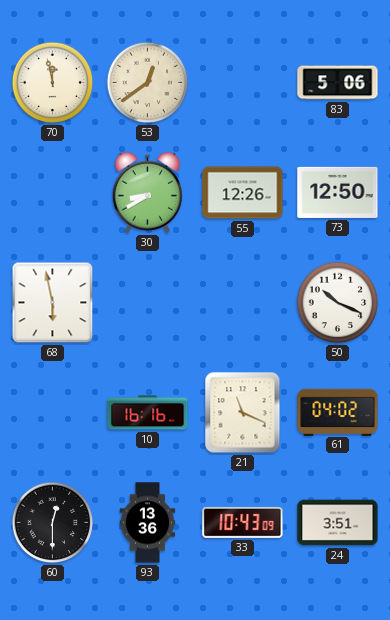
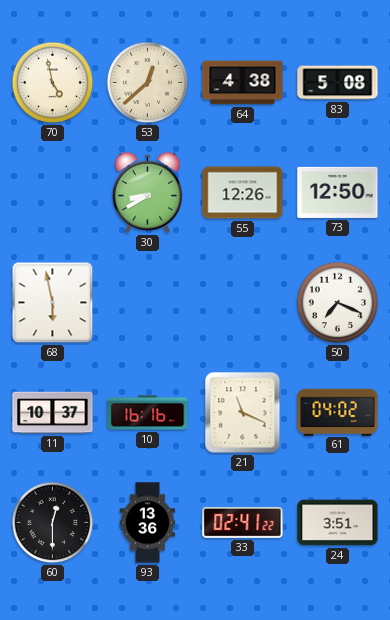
70: 11:58 -> 4:58 (53, 83)
53: 12:39 -> 12:38 (148, 83)
64: none -> 4:38 (243, 83)
83: 5:06 -> 5:08 (338, 83)
50: 10:19 -> 7:19 (338, 303)
11: none -> 10:37 (53, 413)
33: 10:43 -> 02:41 (243, 522)
